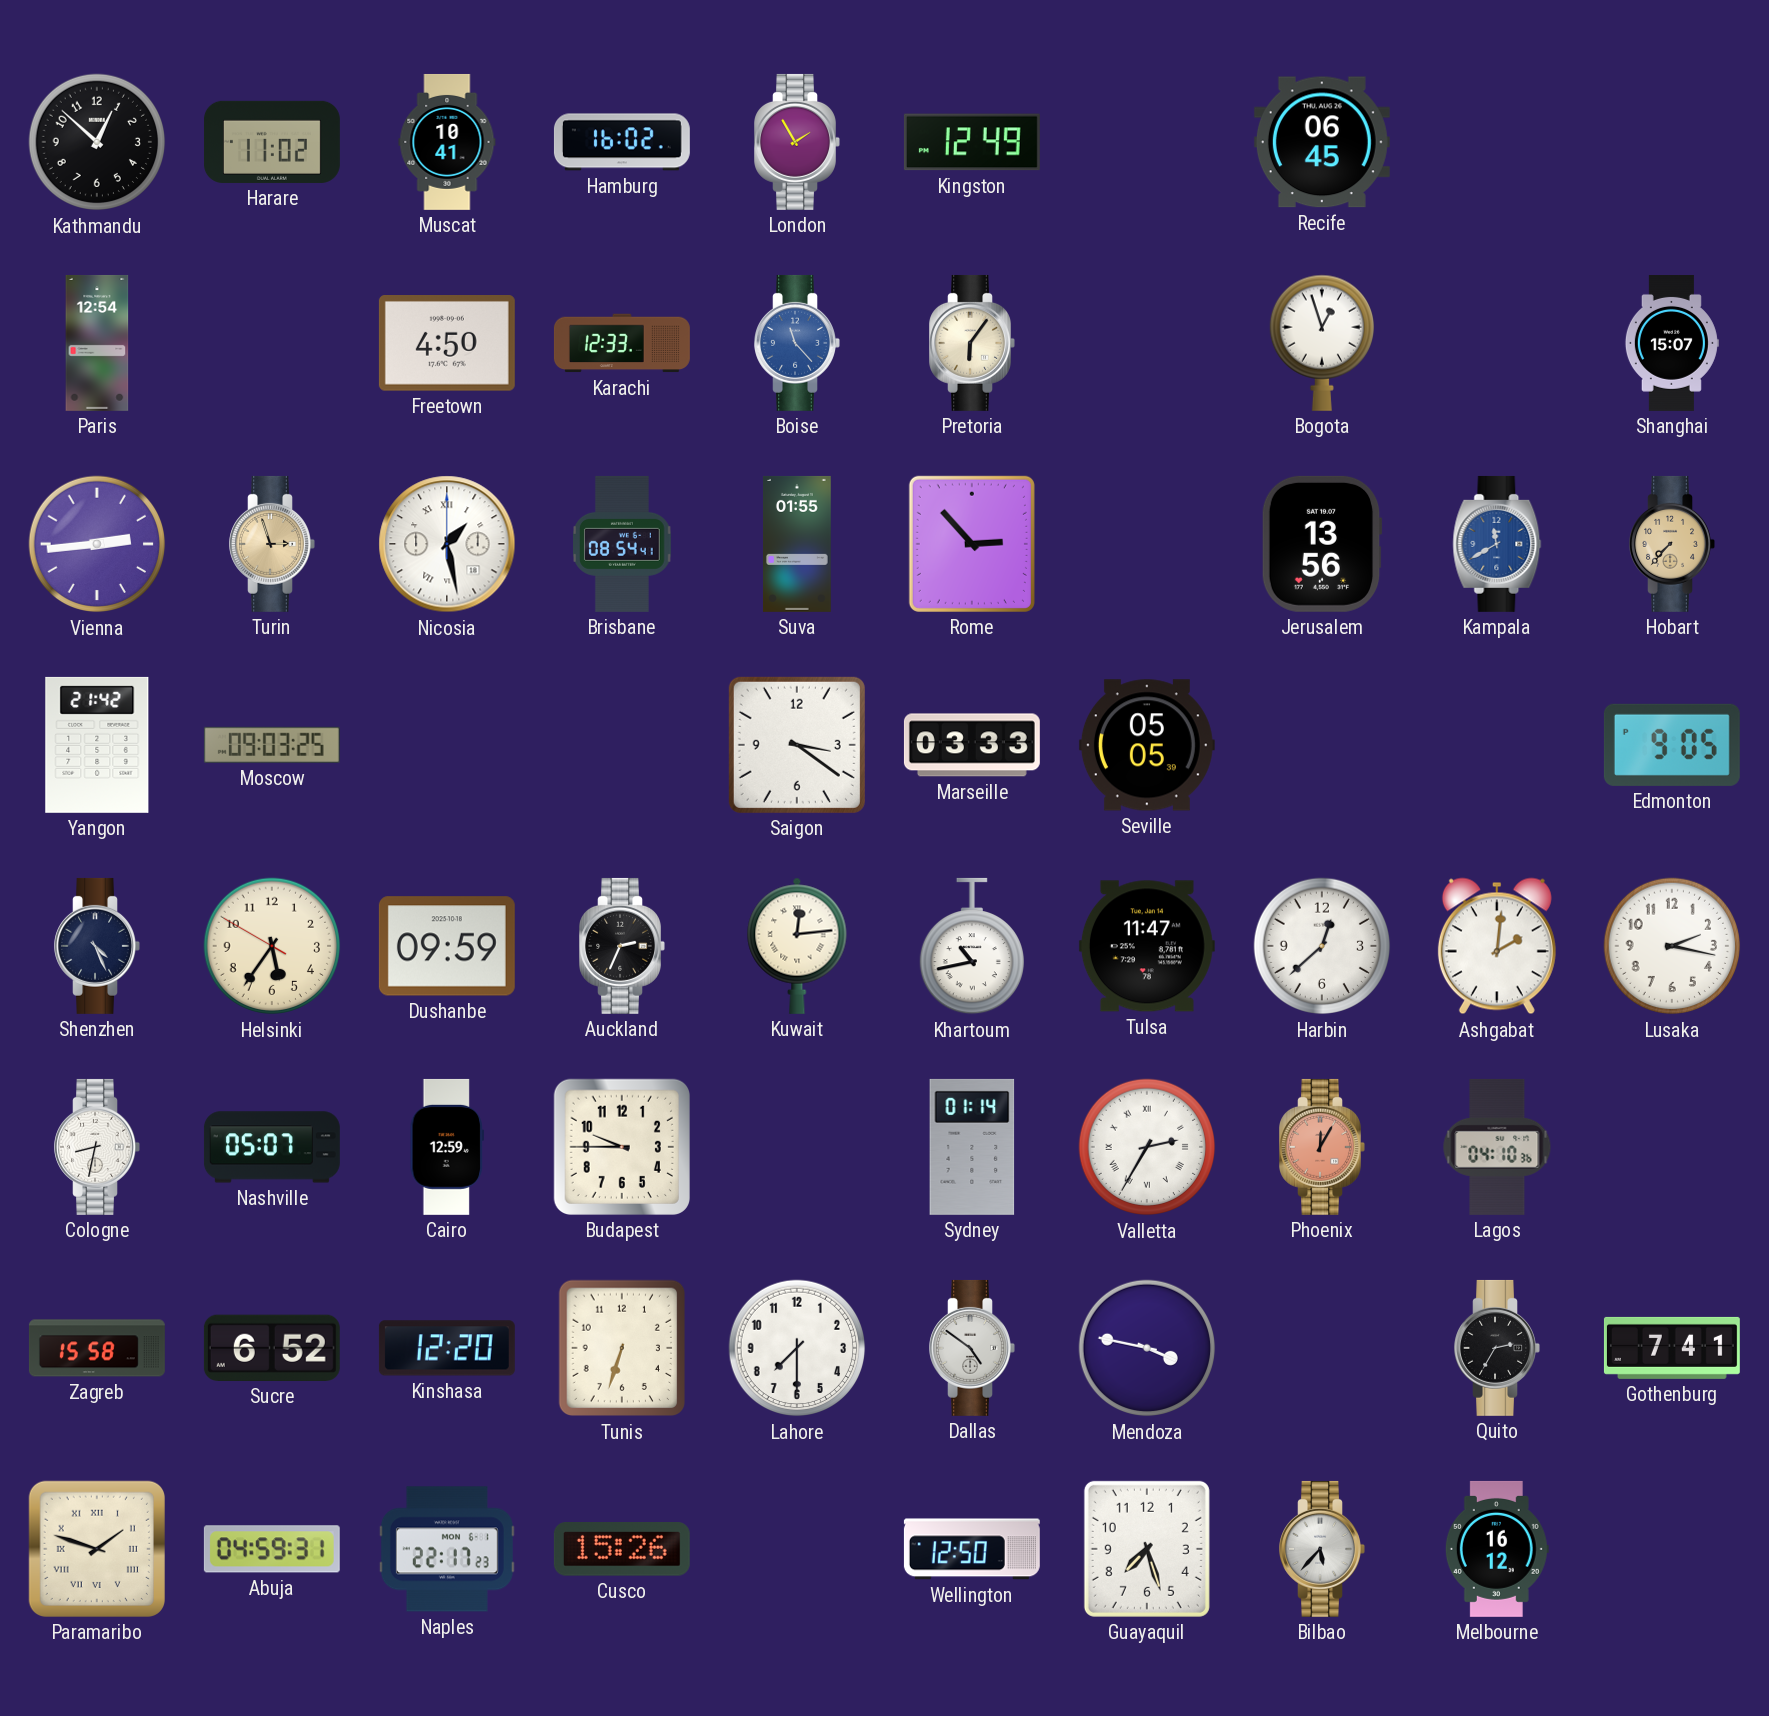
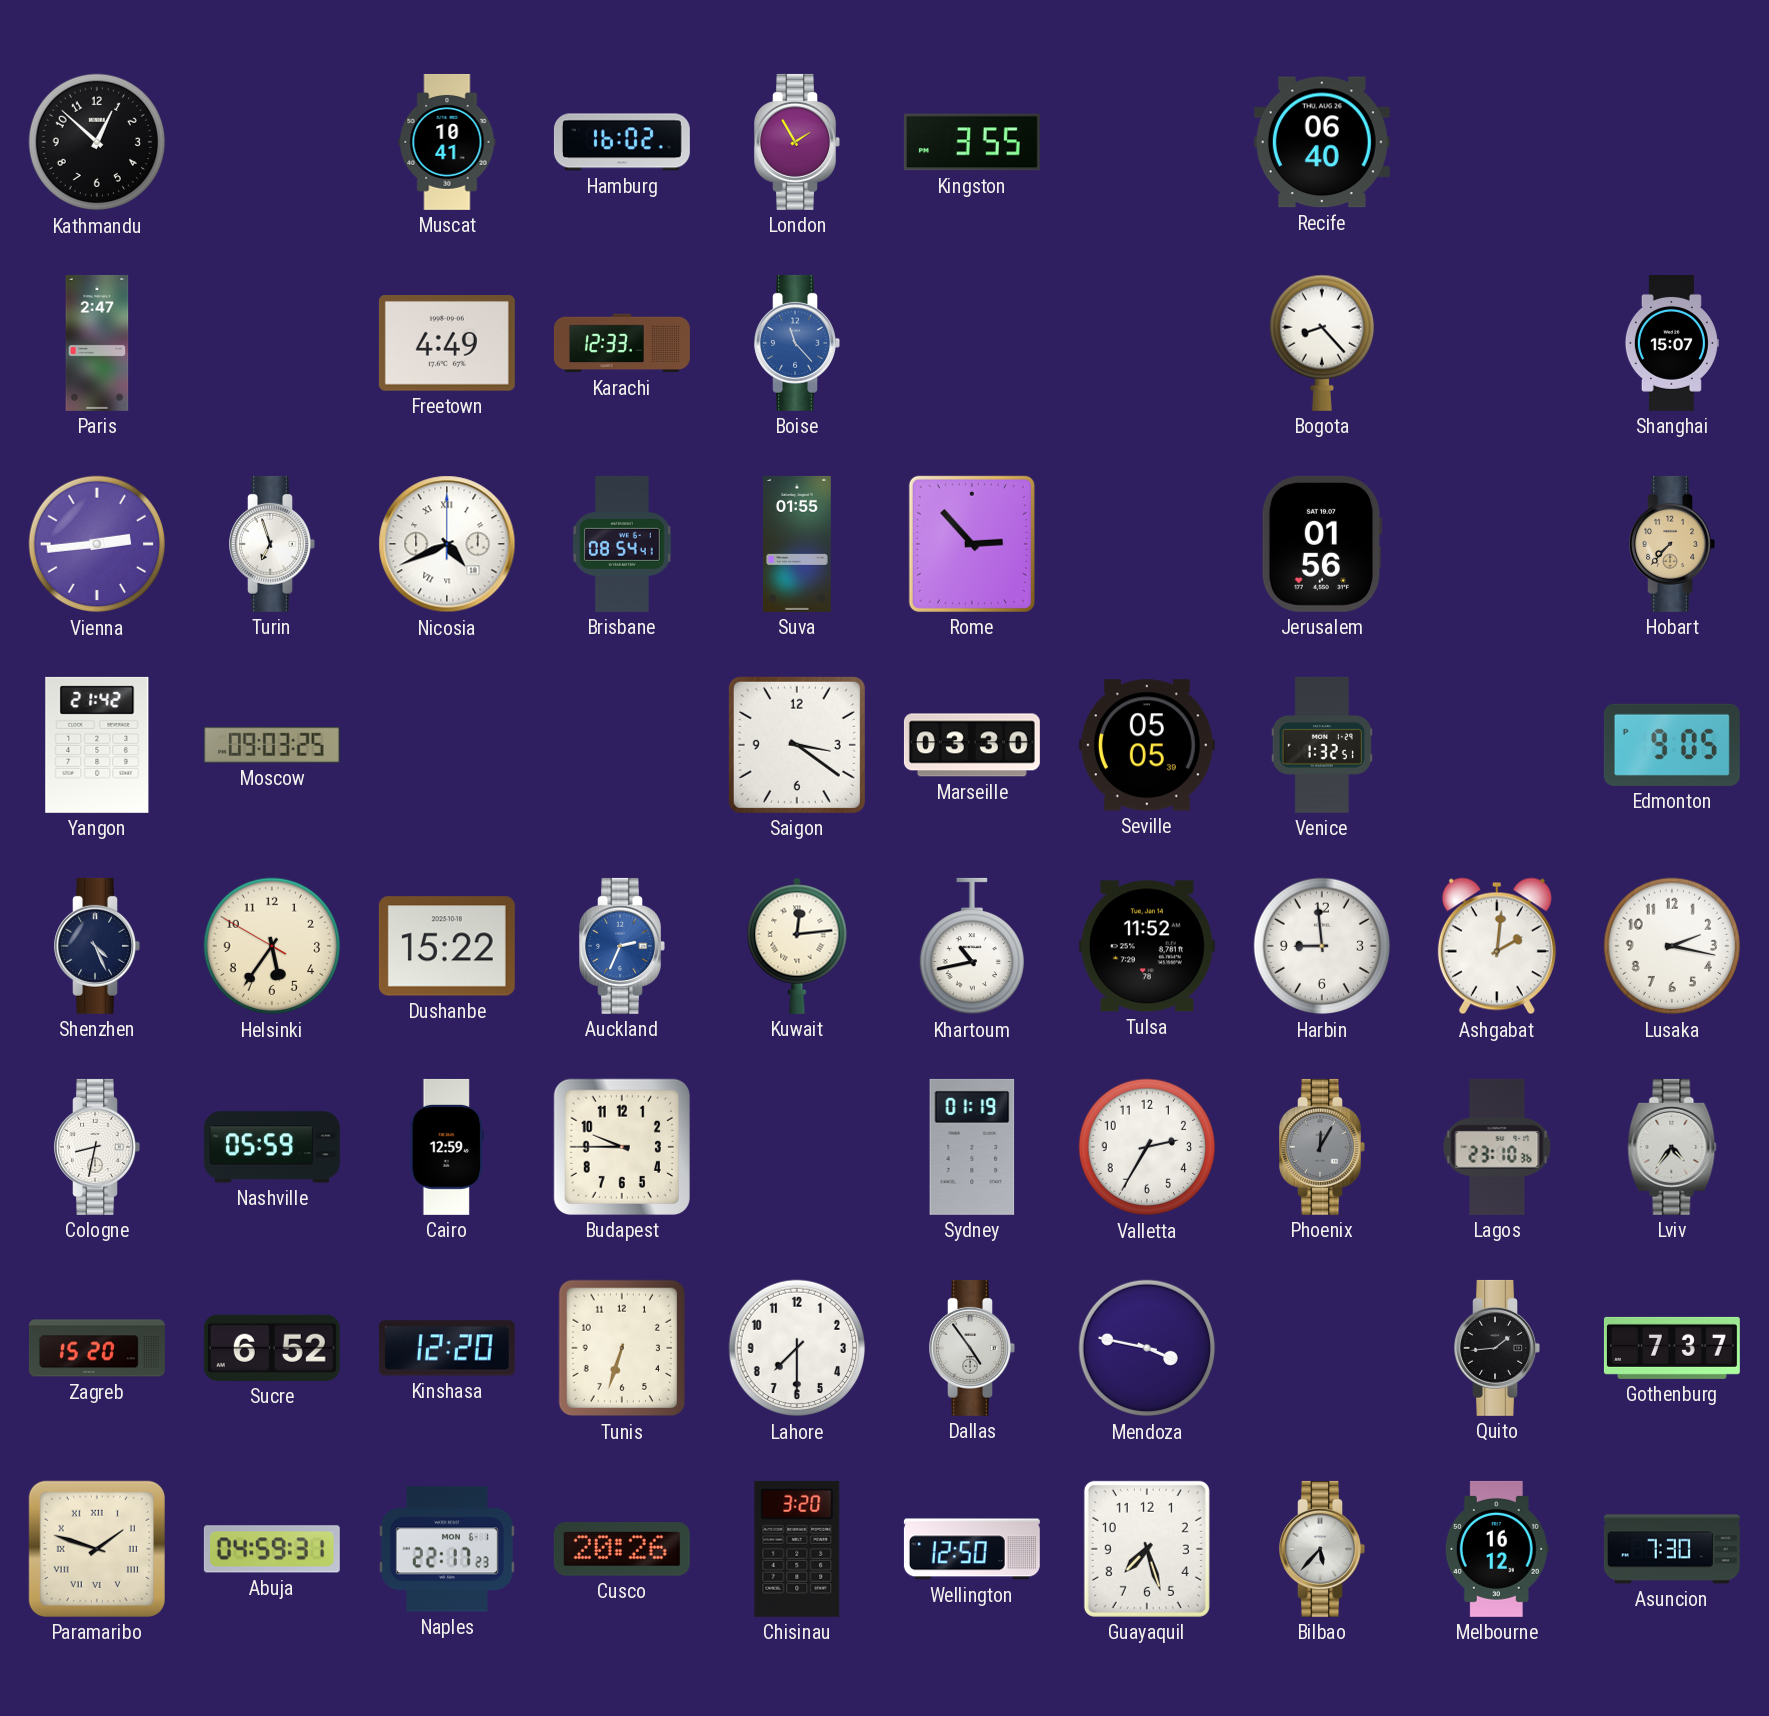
Harare: 11:02 -> none (272, 142)
Kingston: 12:49 -> 3:55 (972, 142)
Recife: 06:45 -> 06:40 (1322, 142)
Paris: 12:54 -> 2:47 (97, 343)
Freetown: 4:50 -> 4:49 (447, 344)
Pretoria: 6:06 -> none (972, 343)
Bogota: 12:57 -> 8:23 (1322, 343)
Turin: 2:57 -> 6:57 (272, 544)
Turin dial: champagne -> white (272, 544)
Nicosia: 1:28 -> 4:41 (447, 544)
Jerusalem: 13:56 -> 01:56 (1322, 544)
Kampala: 11:40 -> none (1497, 544)
Marseille: 03:33 -> 03:30 (972, 745)
Venice: none -> 1:32 (1321, 745)
Dushanbe: 09:59 -> 15:22 (447, 946)
Auckland dial: black -> blue (622, 946)
Tulsa: 11:47 -> 11:52 (1147, 946)
Harbin: 12:38 -> 8:59 (1322, 946)
Nashville: 05:07 -> 05:59 (272, 1147)
Sydney: 01:14 -> 01:19 (972, 1147)
Valletta numerals: Roman -> Arabic (1147, 1147)
Phoenix dial: salmon -> grey (1322, 1147)
Lagos: 04:10 -> 23:10 (1497, 1147)
Lviv: none -> 4:36 (1672, 1147)
Zagreb: 15:58 -> 15:20 (97, 1348)
Dallas: 4:51 -> 4:54 (972, 1348)
Quito: 2:35 -> 1:44 (1497, 1348)
Gothenburg: 7:41 -> 7:37 (1672, 1348)
Cusco: 15:26 -> 20:26 (622, 1550)
Chisinau: none -> 3:20 (797, 1549)
Asuncion: none -> 7:30 (1672, 1549)
